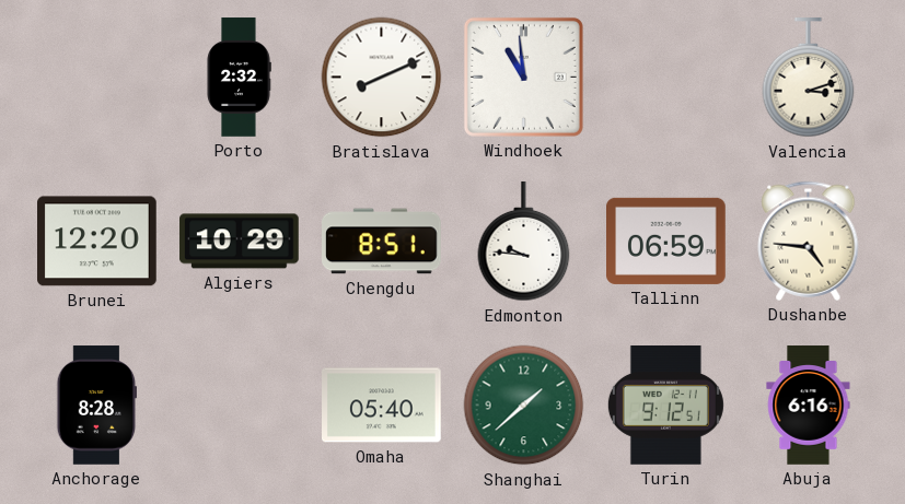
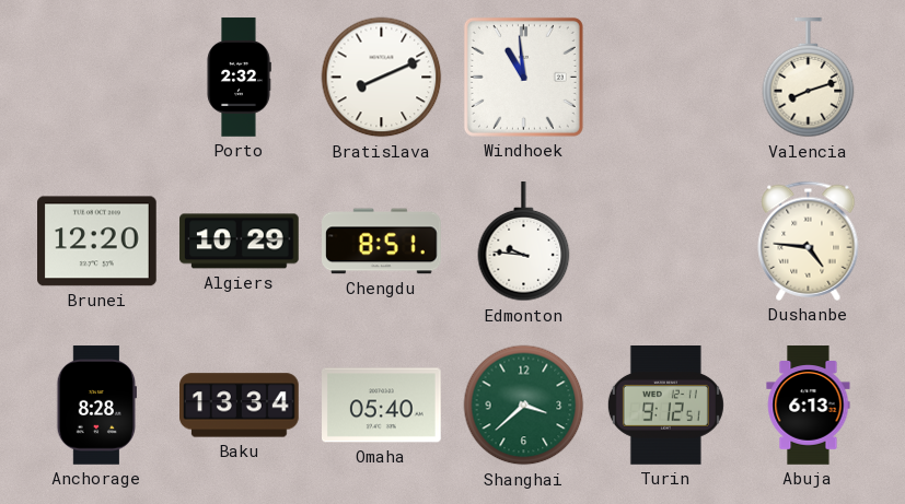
Valencia: 3:12 -> 8:12 (809, 78)
Tallinn: 06:59 -> none (666, 241)
Baku: none -> 13:34 (240, 406)
Shanghai: 1:38 -> 3:38 (524, 406)
Abuja: 6:16 -> 6:13 (809, 406)
